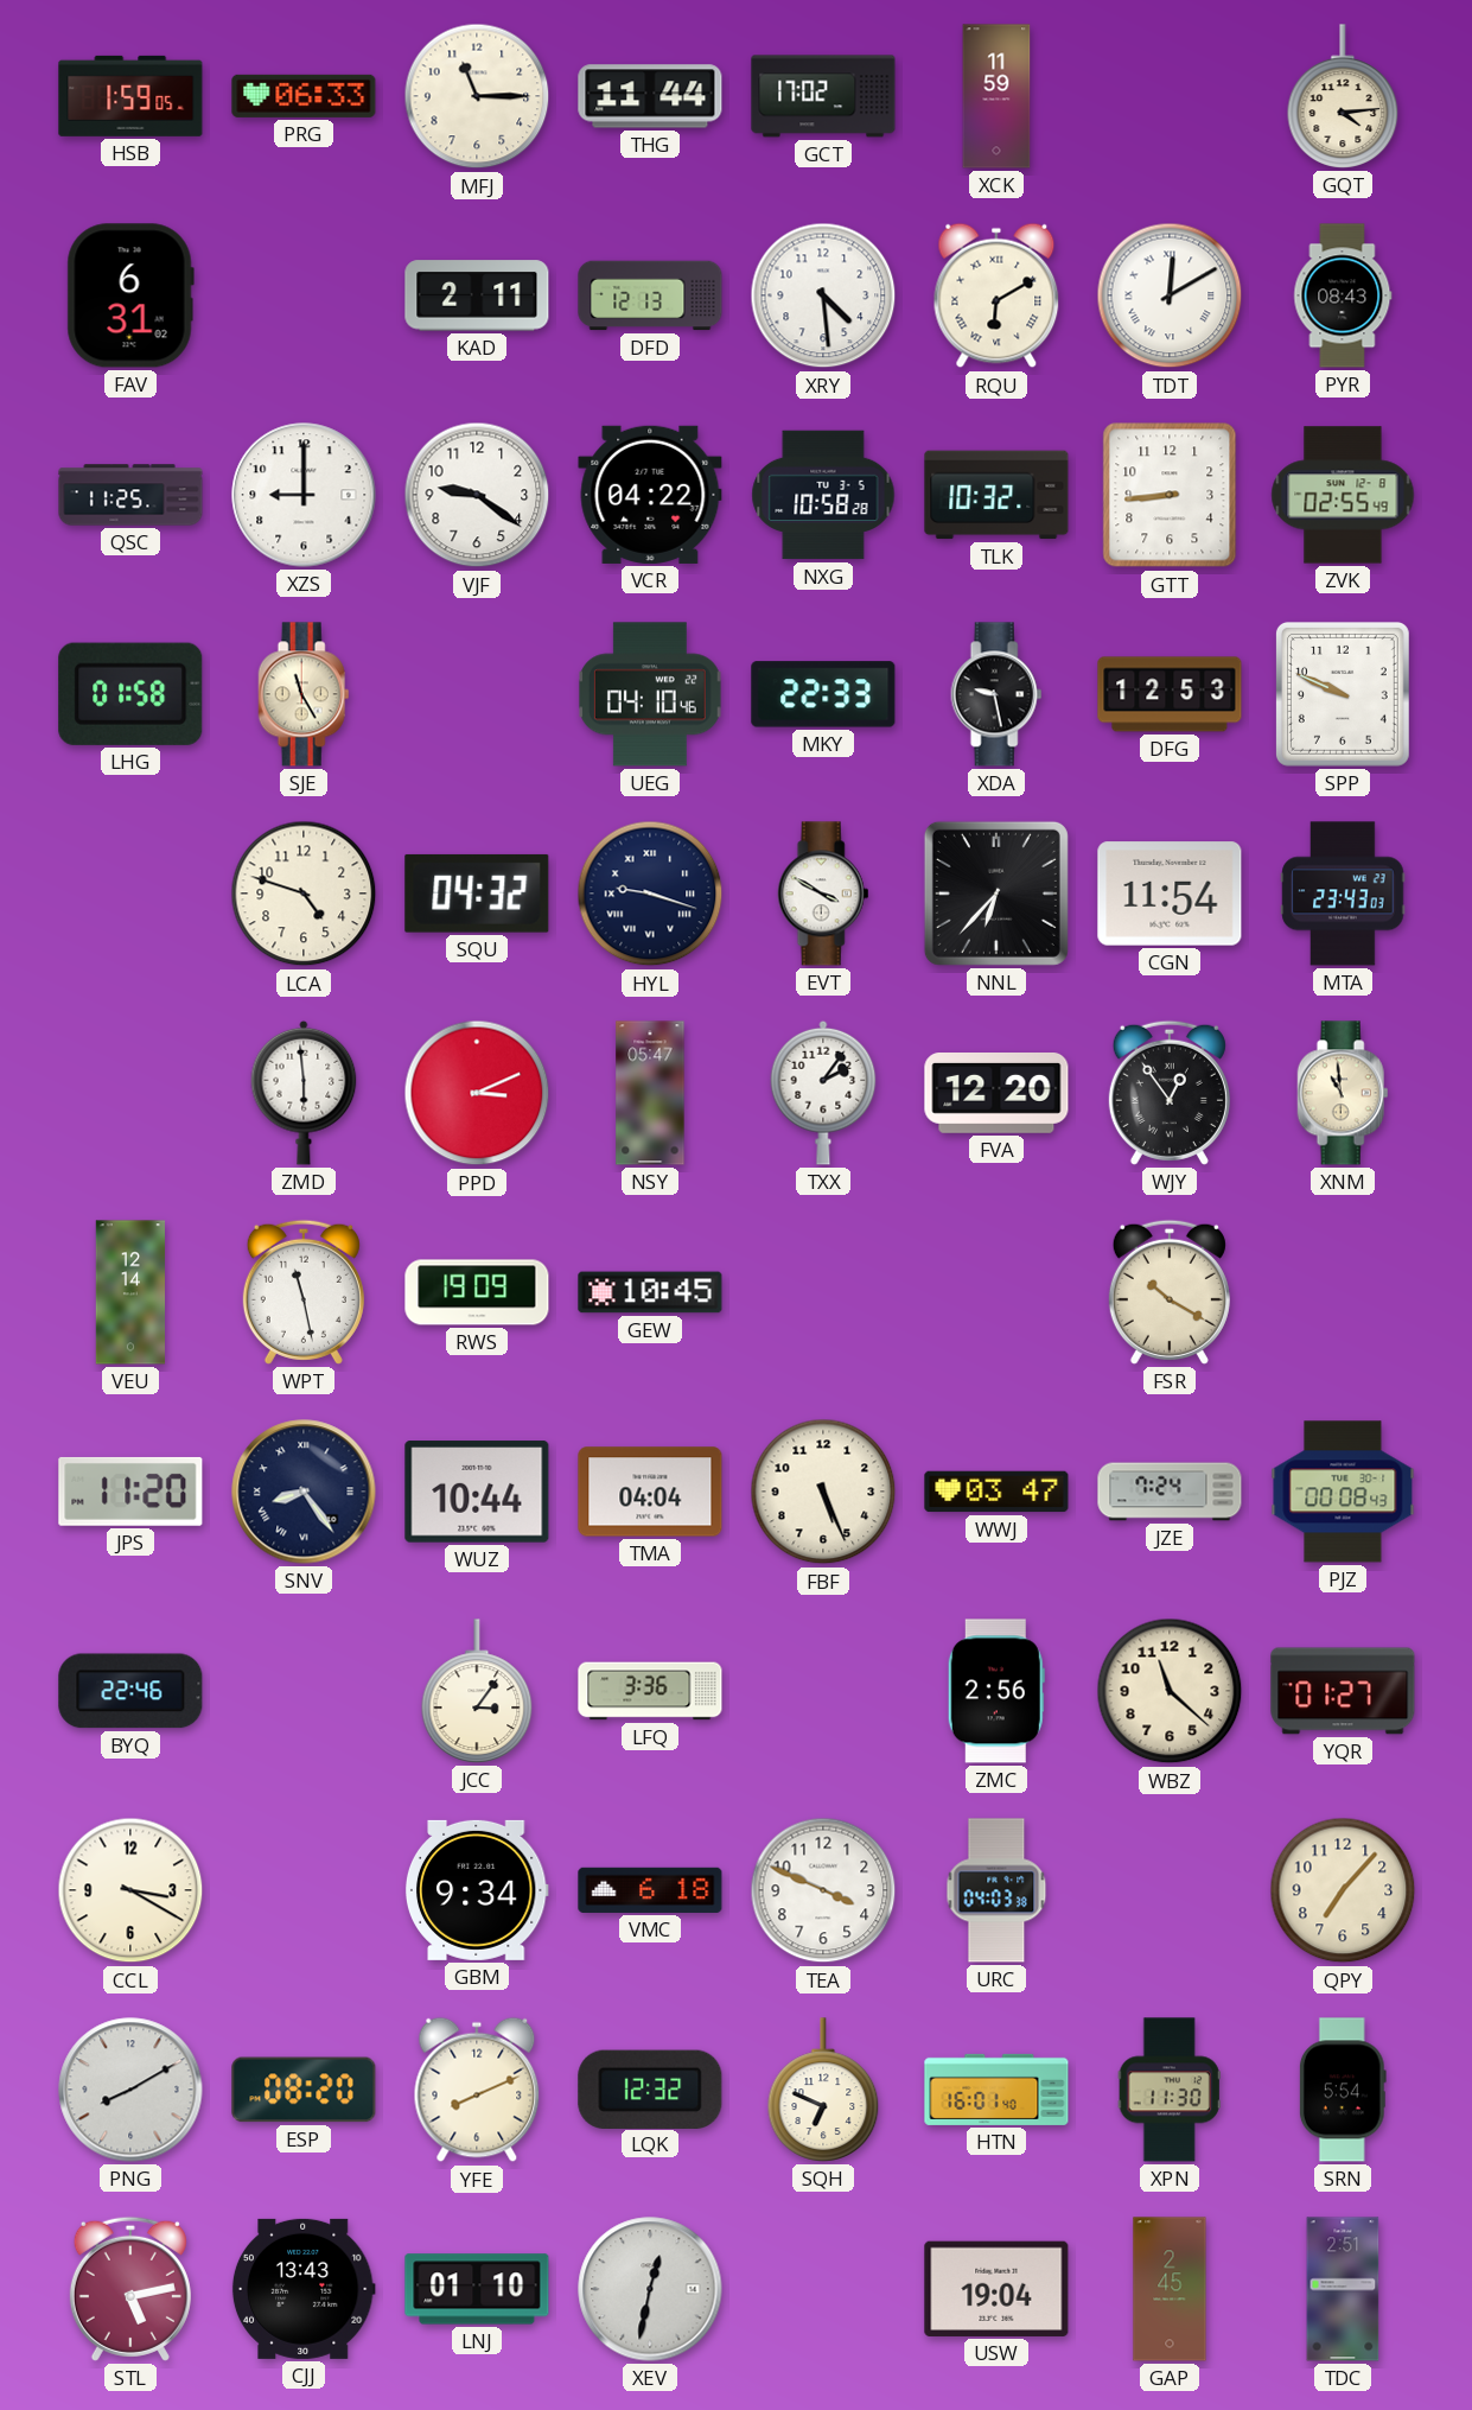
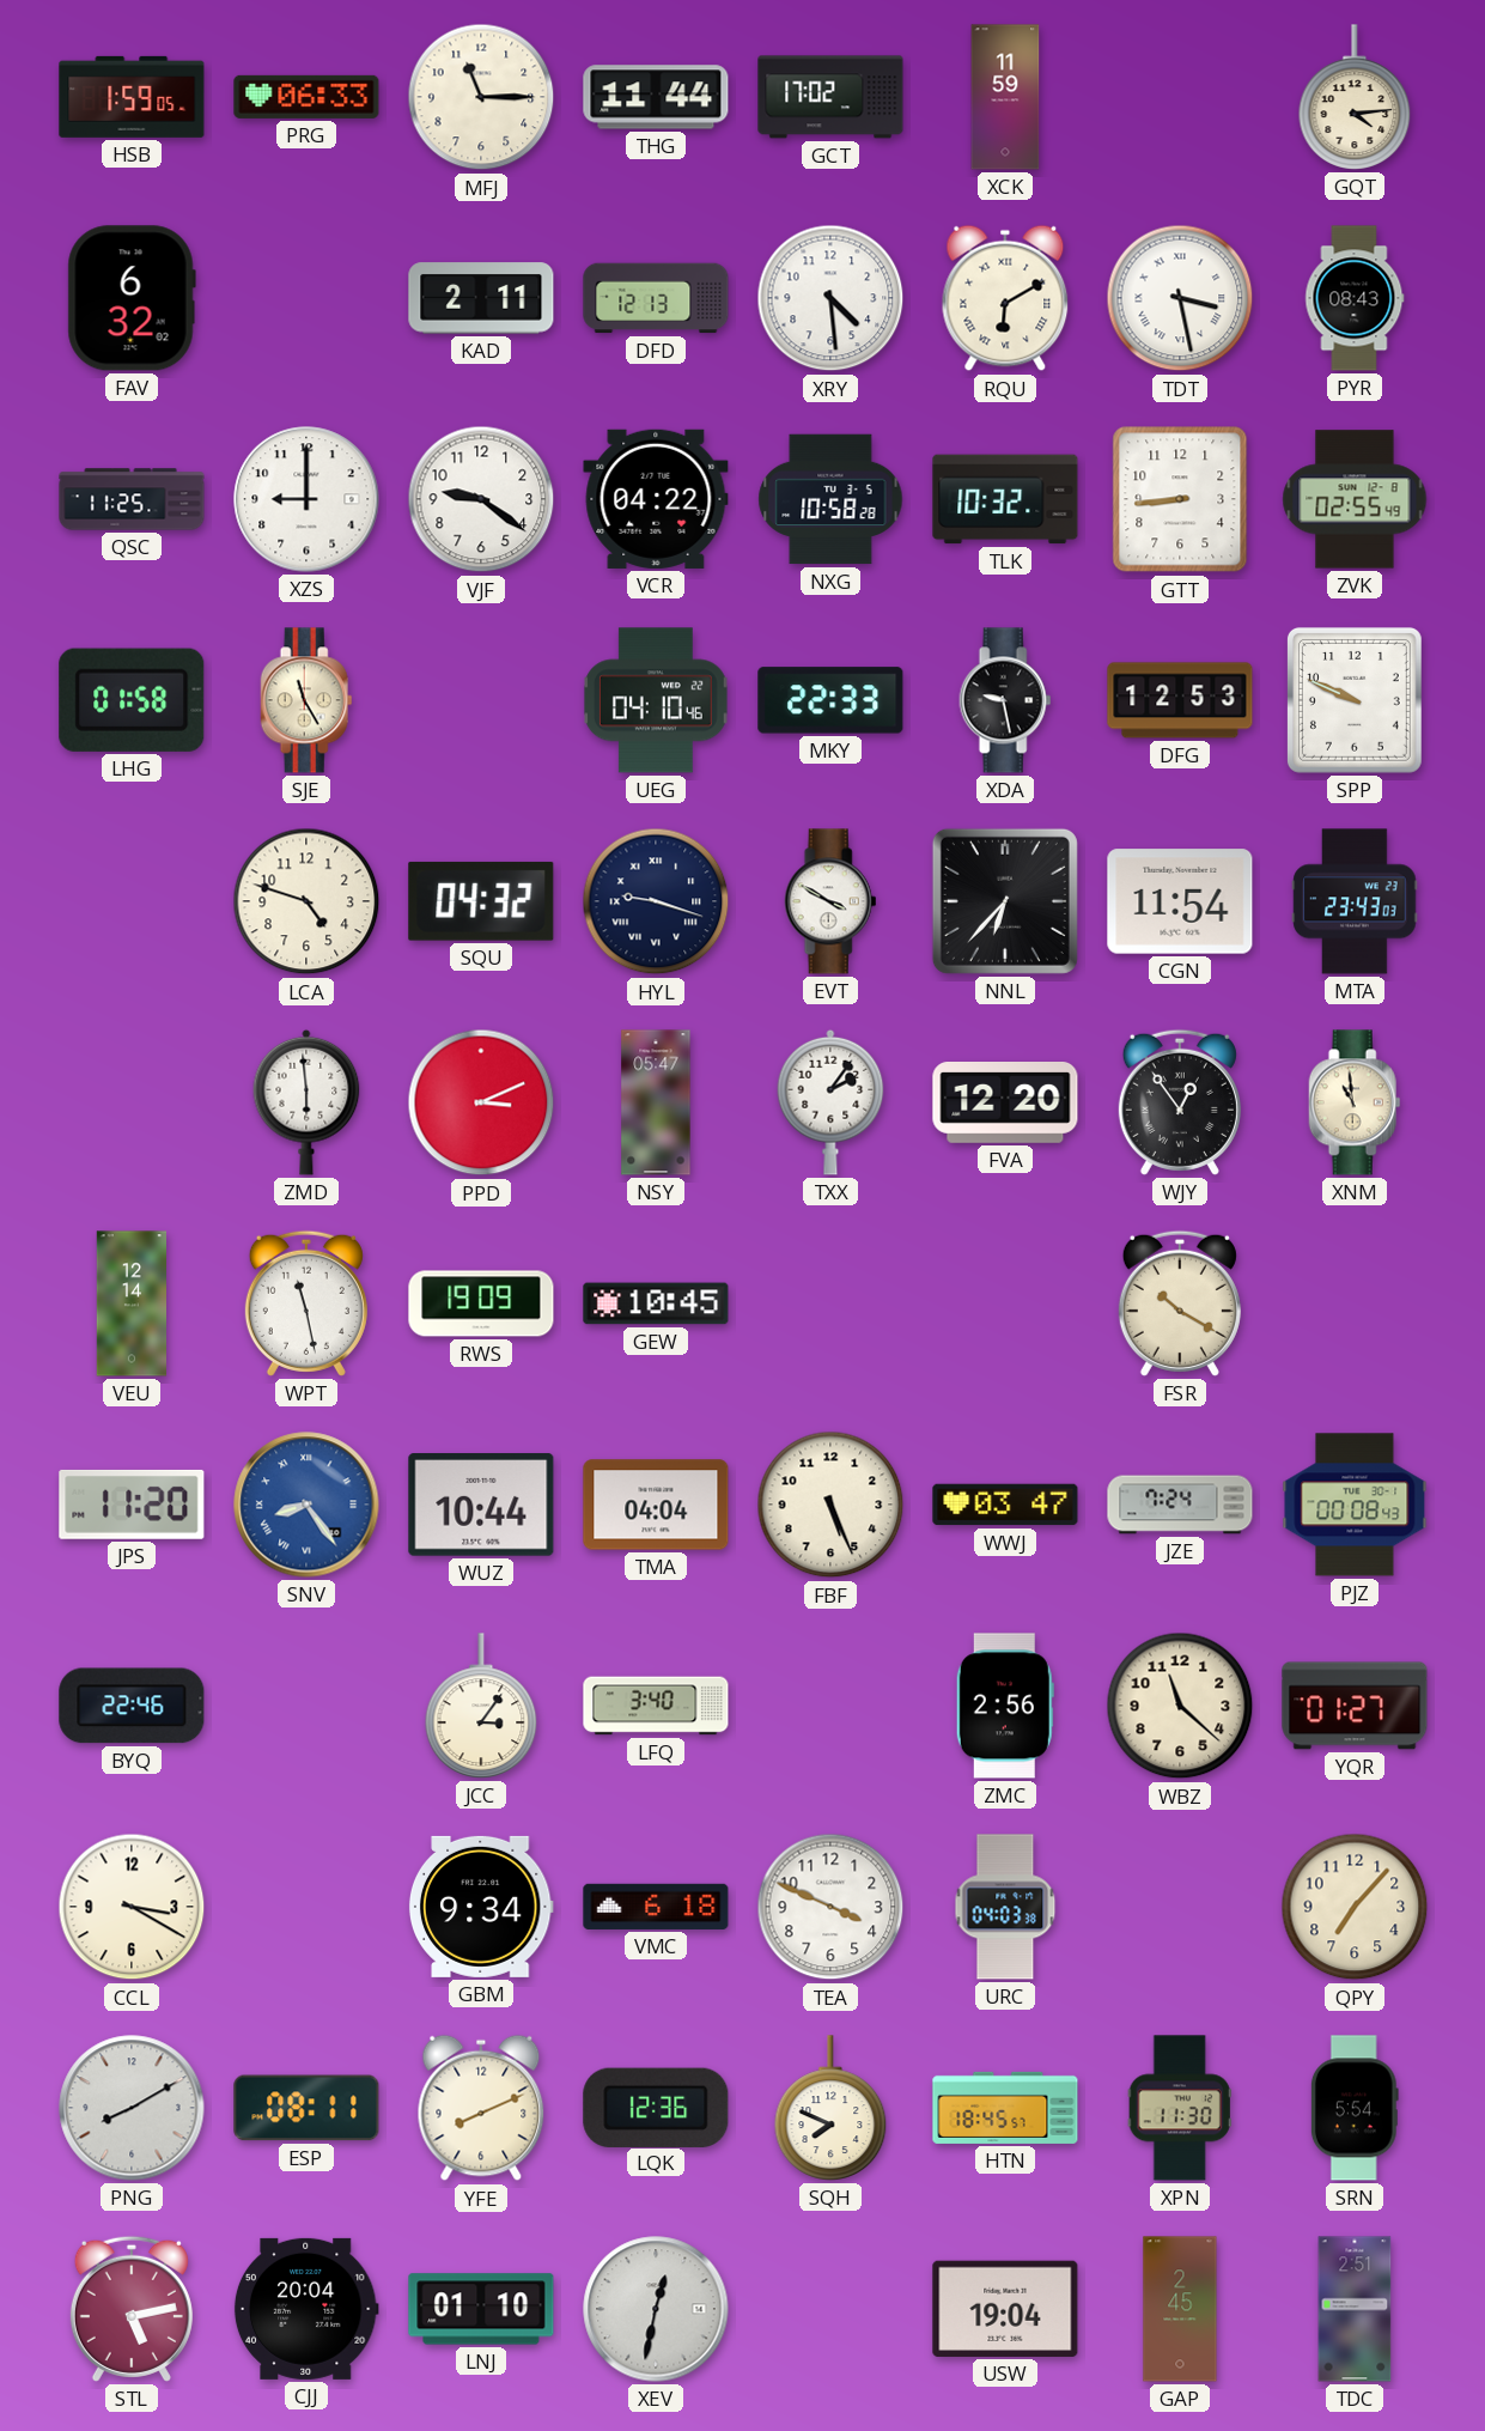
FAV: 6:31 -> 6:32 (132, 298)
TDT: 12:10 -> 3:28 (1180, 298)
SNV dial: navy -> blue (306, 1505)
LFQ: 3:36 -> 3:40 (656, 1706)
ESP: 08:20 -> 08:11 (306, 2108)
LQK: 12:32 -> 12:36 (656, 2107)
SQH: 6:49 -> 7:49 (830, 2108)
HTN: 16:01 -> 18:45 (1005, 2108)
CJJ: 13:43 -> 20:04 (306, 2309)
